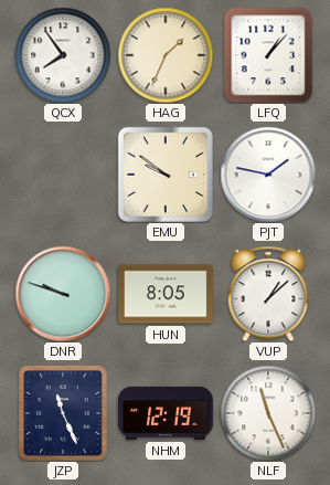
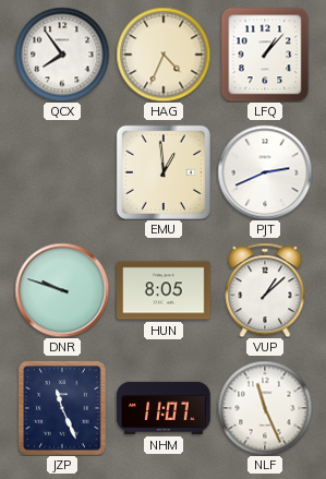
HAG: 1:34 -> 4:34 (164, 55)
EMU: 9:51 -> 12:59 (164, 172)
PJT: 1:47 -> 2:41 (265, 172)
NHM: 12:19 -> 11:07 (164, 408)
